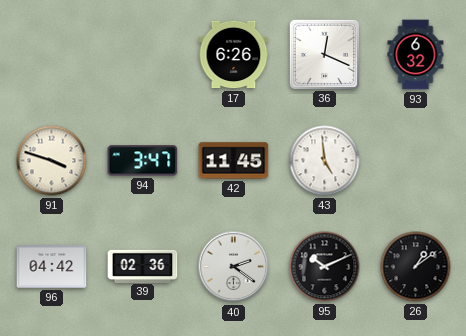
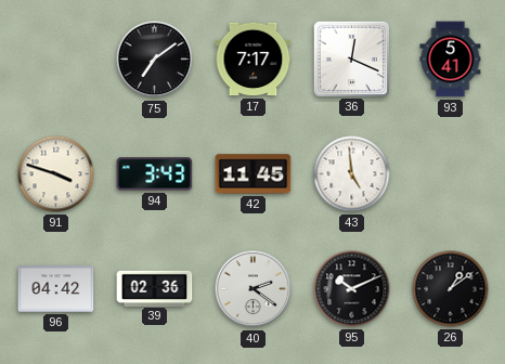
75: none -> 7:09 (155, 60)
17: 6:26 -> 7:17 (254, 60)
93: 6:32 -> 5:41 (451, 60)
94: 3:47 -> 3:43 (155, 174)
